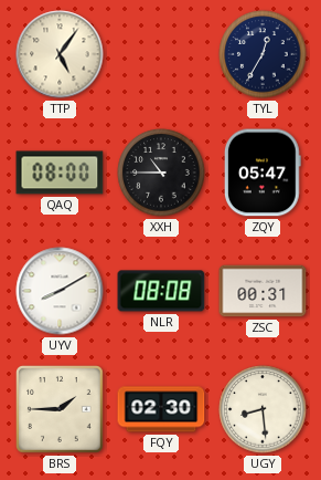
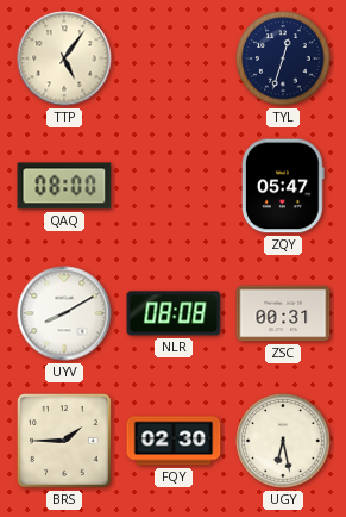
TYL: 12:35 -> 12:33 (283, 58)
XXH: 10:45 -> none (161, 173)
UGY: 8:29 -> 6:28 (283, 441)
